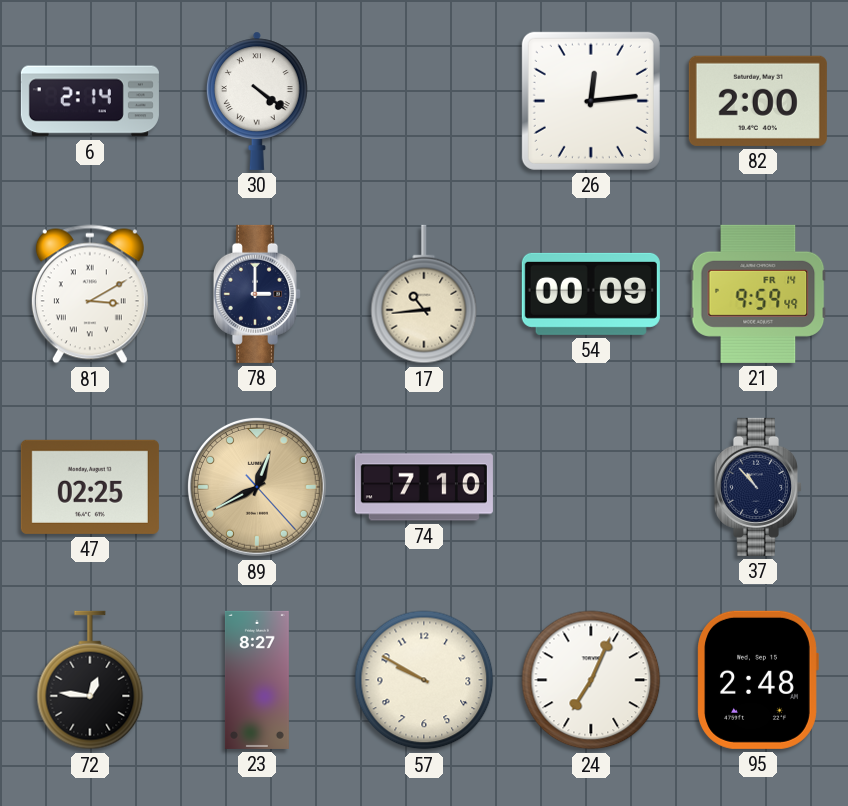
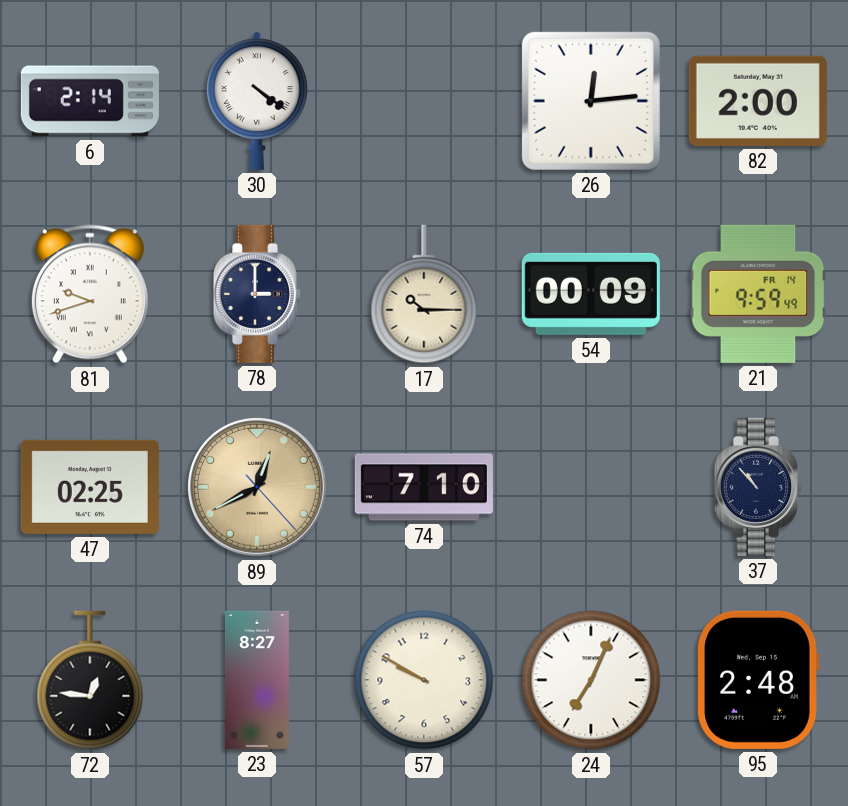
81: 3:10 -> 9:42 (90, 294)
17: 10:44 -> 10:15 (424, 294)
